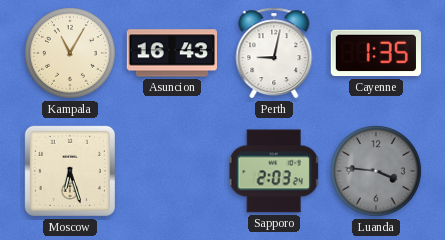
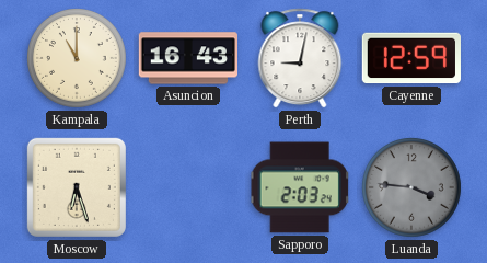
Kampala: 11:05 -> 11:00 (78, 59)
Cayenne: 1:35 -> 12:59 (411, 58)
